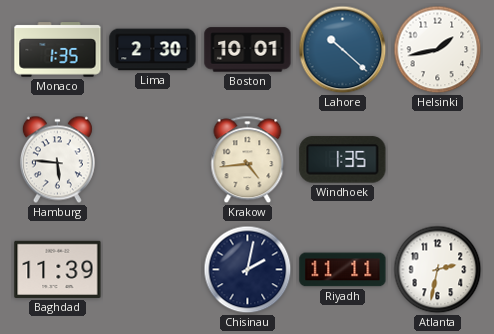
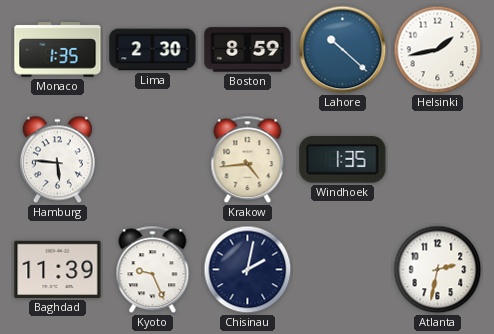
Boston: 10:01 -> 8:59 (248, 50)
Kyoto: none -> 9:26 (153, 270)
Riyadh: 11:11 -> none (343, 270)
